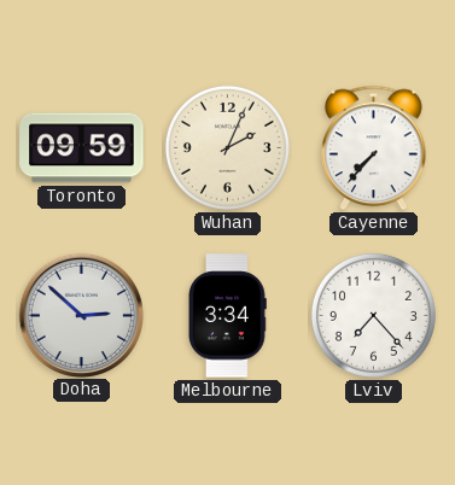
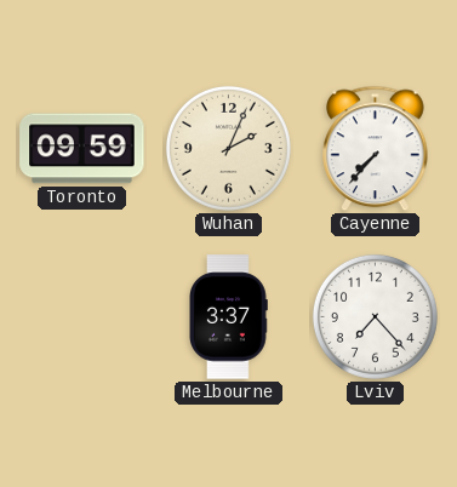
Doha: 2:52 -> none (81, 315)
Melbourne: 3:34 -> 3:37 (228, 317)
